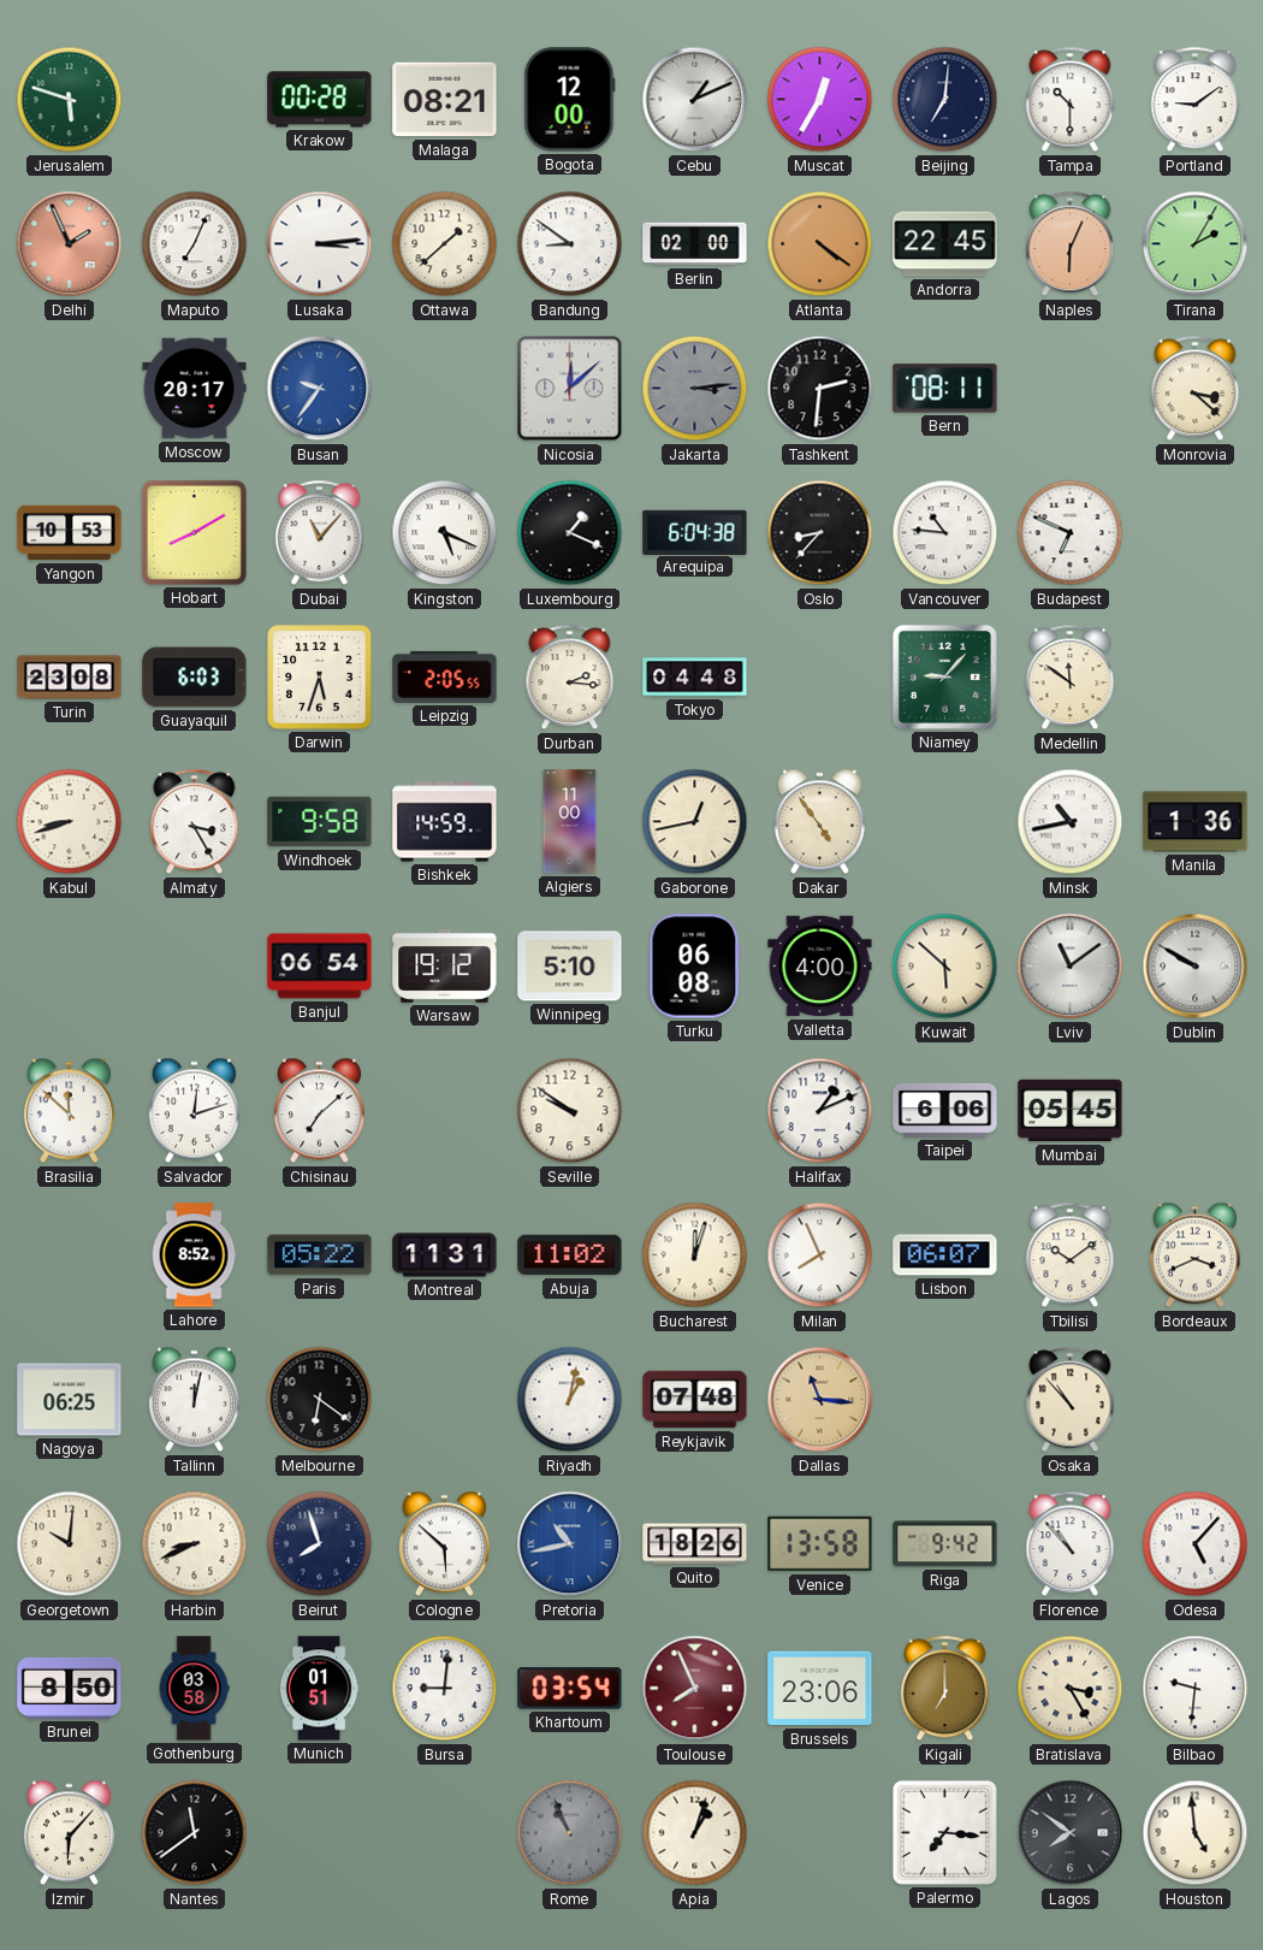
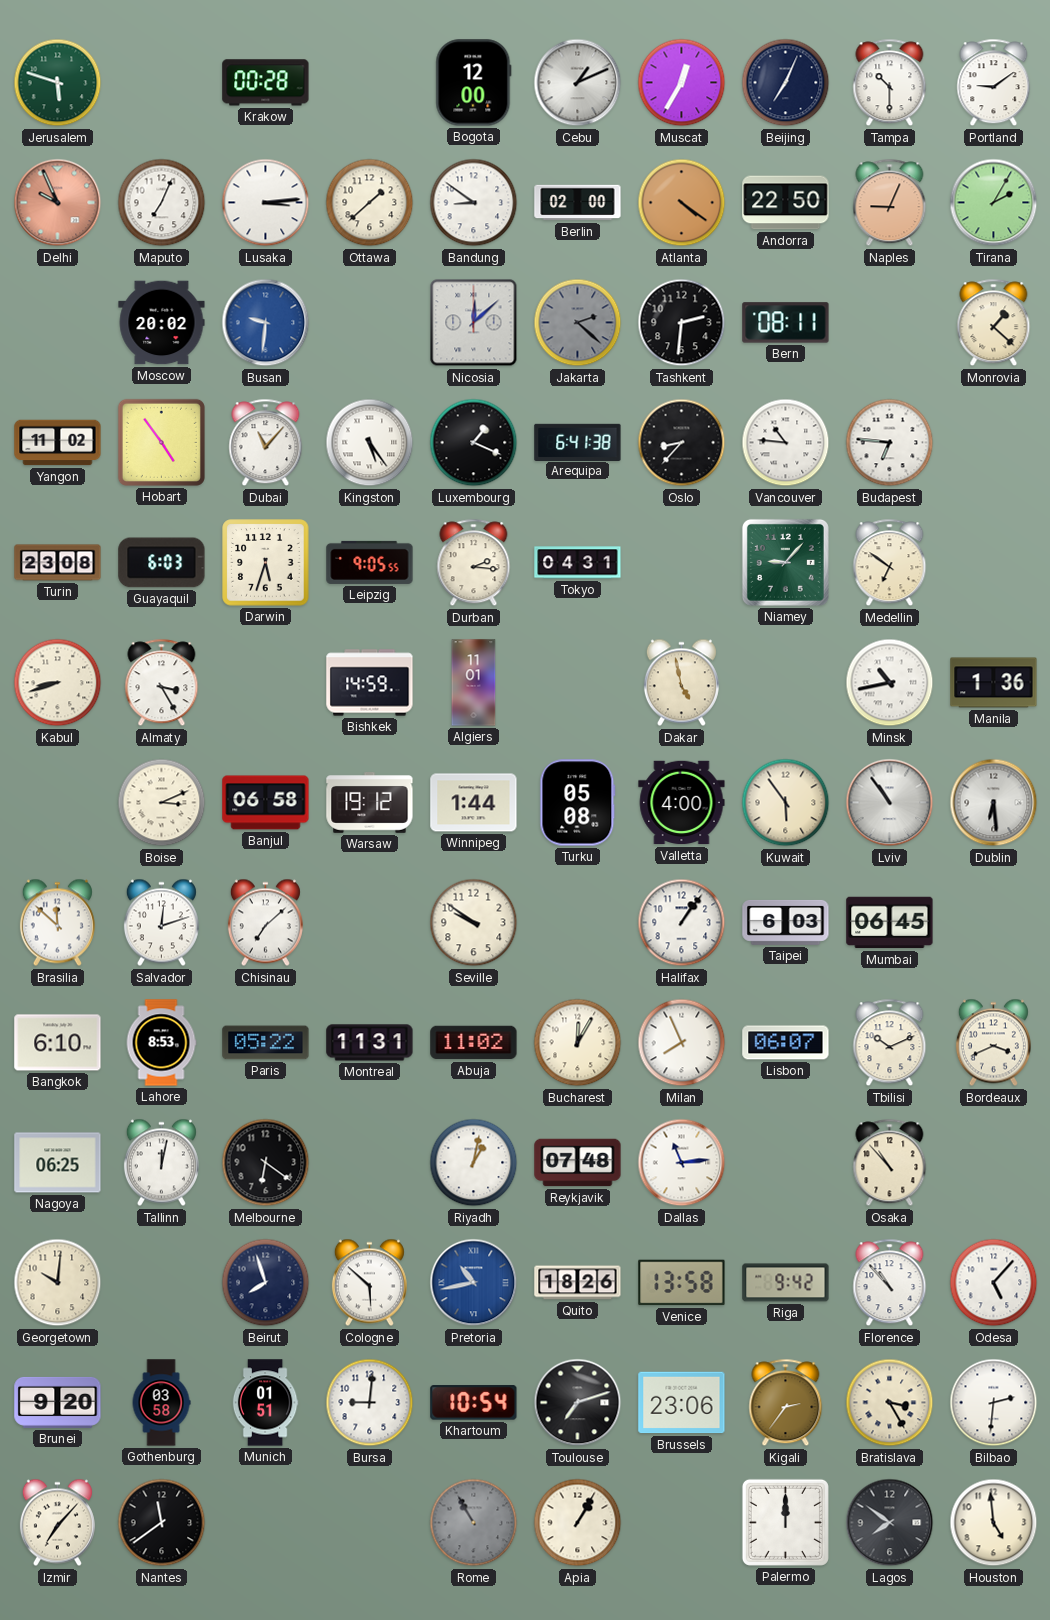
Malaga: 08:21 -> none (445, 100)
Beijing: 7:01 -> 7:04 (786, 83)
Delhi: 1:56 -> 9:56 (58, 203)
Andorra: 22:45 -> 22:50 (786, 203)
Naples: 6:04 -> 9:04 (890, 203)
Moscow: 20:17 -> 20:02 (162, 323)
Busan: 9:36 -> 9:31 (266, 323)
Jakarta: 3:14 -> 2:22 (578, 323)
Monrovia: 3:22 -> 1:22 (994, 323)
Yangon: 10:53 -> 11:02 (58, 443)
Hobart: 8:10 -> 4:54 (161, 442)
Kingston: 5:19 -> 5:24 (370, 443)
Arequipa: 6:04 -> 6:41 (578, 442)
Budapest: 6:49 -> 6:46 (890, 443)
Leipzig: 2:05 -> 9:05 (370, 562)
Tokyo: 04:48 -> 04:31 (578, 563)
Medellin: 11:51 -> 6:51 (890, 563)
Windhoek: 9:58 -> none (320, 822)
Algiers: 11:00 -> 11:01 (474, 683)
Gaborone: 12:43 -> none (695, 822)
Dakar: 4:54 -> 4:58 (681, 683)
Boise: none -> 3:11 (162, 803)
Banjul: 06:54 -> 06:58 (266, 803)
Winnipeg: 5:10 -> 1:44 (474, 803)
Turku: 06:08 -> 05:08 (578, 803)
Kuwait: 5:52 -> 5:54 (786, 803)
Lviv: 11:09 -> 10:54 (890, 803)
Dublin: 9:50 -> 6:29 (994, 803)
Halifax: 1:11 -> 1:06 (682, 923)
Taipei: 6:06 -> 6:03 (786, 922)
Mumbai: 05:45 -> 06:45 (890, 923)
Bangkok: none -> 6:10 (58, 1043)
Lahore: 8:52 -> 8:53 (161, 1043)
Bucharest: 12:03 -> 12:05 (578, 1043)
Tbilisi: 10:09 -> 10:11 (890, 1043)
Dallas: 11:16 -> 11:14 (682, 1163)
Dallas dial: champagne -> white (682, 1163)
Harbin: 8:41 -> none (195, 1544)
Brunei: 8:50 -> 9:20 (58, 1402)
Khartoum: 03:54 -> 10:54 (474, 1403)
Toulouse: 7:56 -> 7:12 (578, 1403)
Toulouse dial: burgundy -> black (578, 1403)
Kigali: 7:00 -> 2:36 (786, 1403)
Bilbao: 9:31 -> 2:31 (994, 1403)
Izmir: 6:07 -> 7:07 (57, 1523)
Rome: 10:56 -> 10:55 (474, 1523)
Apia: 1:03 -> 1:05 (578, 1523)
Palermo: 7:16 -> 12:00 (785, 1522)
